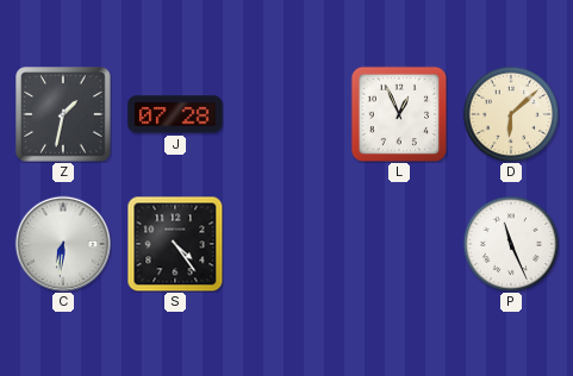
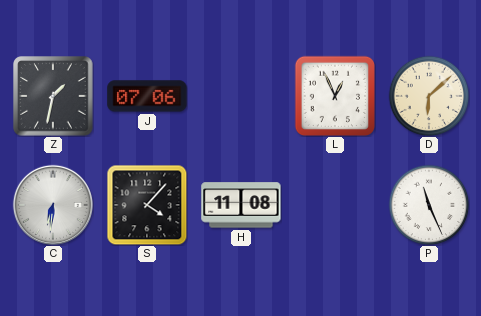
J: 07:28 -> 07:06 (147, 96)
S: 4:24 -> 4:07 (147, 205)
H: none -> 11:08 (241, 205)
